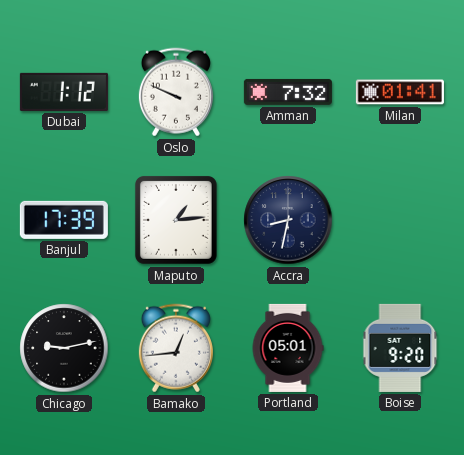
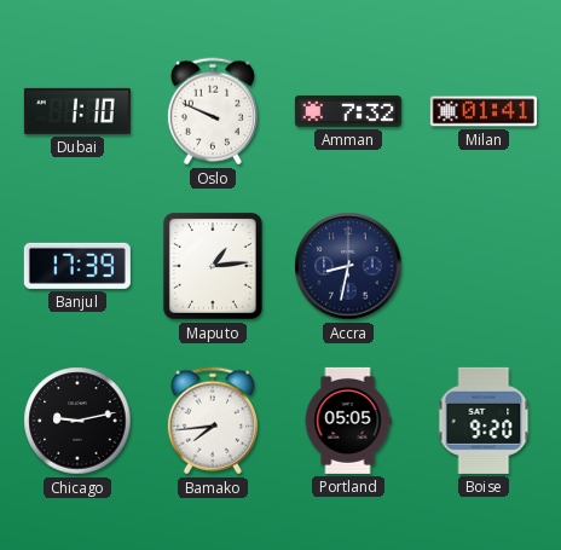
Dubai: 1:12 -> 1:10 (77, 111)
Bamako: 12:44 -> 7:44 (213, 421)
Portland: 05:01 -> 05:05 (348, 421)
